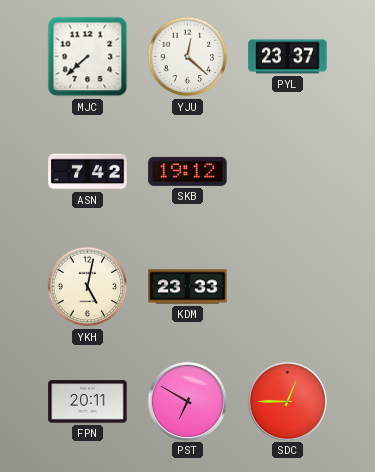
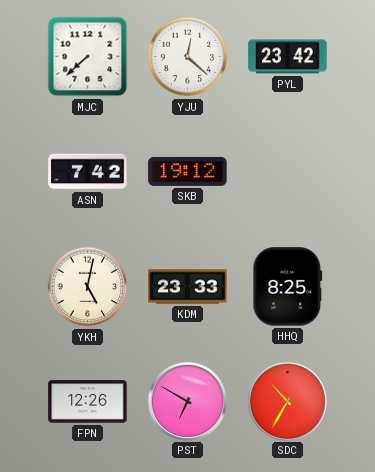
PYL: 23:37 -> 23:42 (288, 57)
HHQ: none -> 8:25 (288, 287)
FPN: 20:11 -> 12:26 (88, 402)
SDC: 12:45 -> 10:35 (287, 401)
